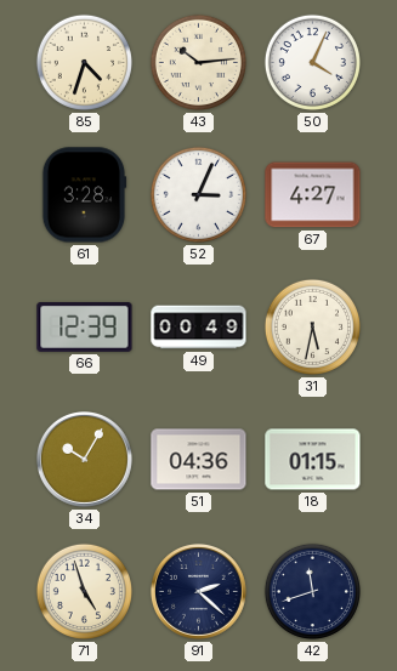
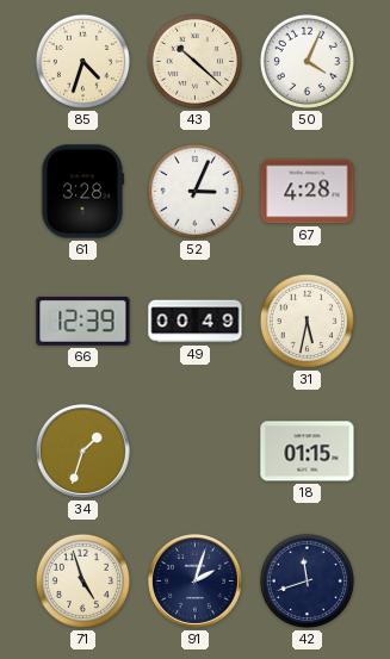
43: 10:14 -> 10:22 (194, 61)
67: 4:27 -> 4:28 (308, 192)
34: 10:05 -> 1:33 (82, 450)
51: 04:36 -> none (199, 460)
91: 2:22 -> 2:03 (194, 580)
